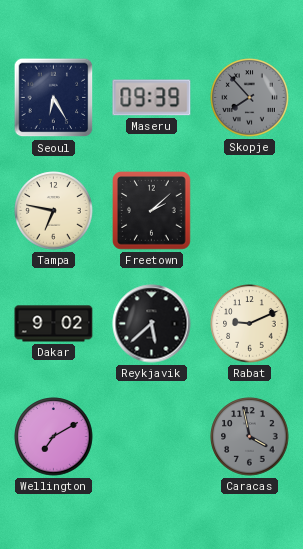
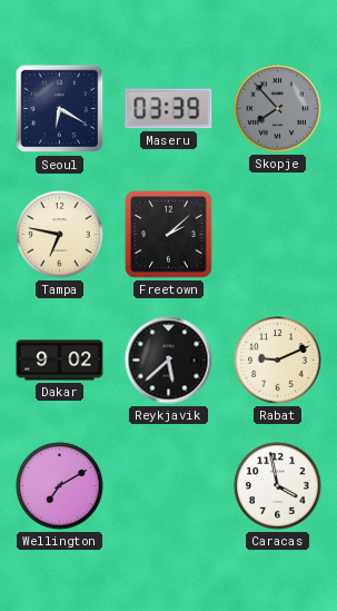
Seoul: 6:25 -> 6:20 (60, 109)
Maseru: 09:39 -> 03:39 (169, 109)
Caracas dial: grey -> white (278, 486)
